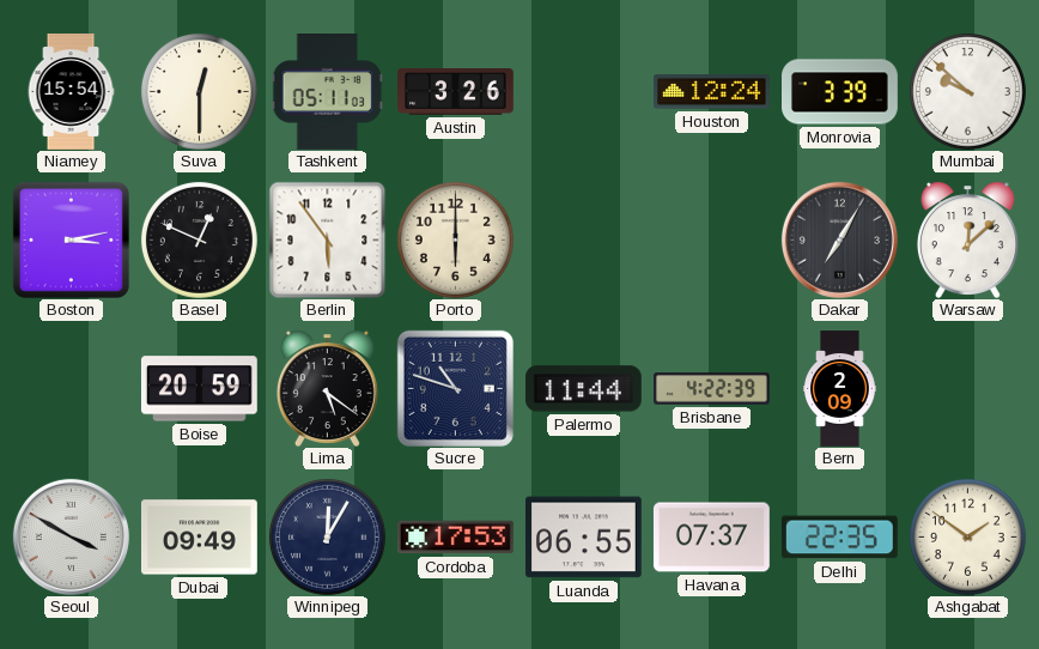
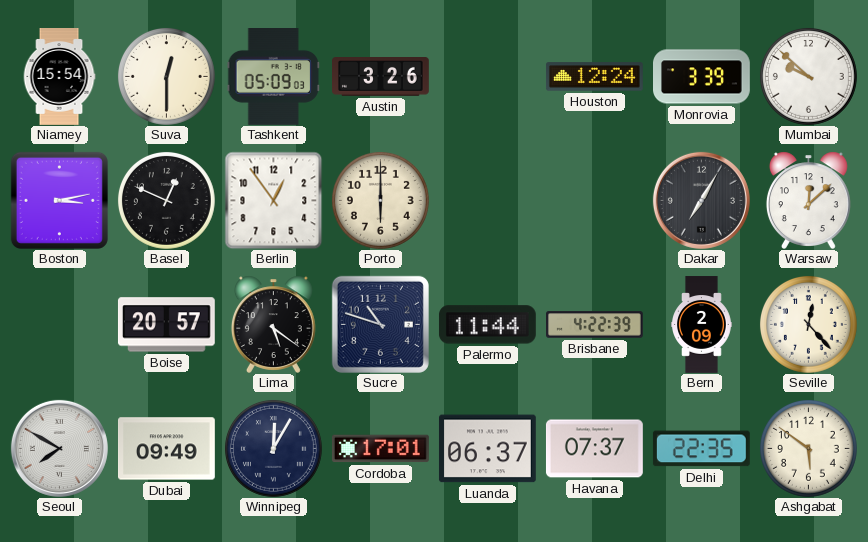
Tashkent: 05:11 -> 05:09 (273, 77)
Berlin: 5:54 -> 12:54 (273, 200)
Boise: 20:59 -> 20:57 (166, 325)
Seville: none -> 12:23 (808, 324)
Seoul: 3:50 -> 7:50 (59, 448)
Cordoba: 17:53 -> 17:01 (380, 449)
Luanda: 06:55 -> 06:37 (487, 449)
Ashgabat: 1:51 -> 5:51 (808, 448)
